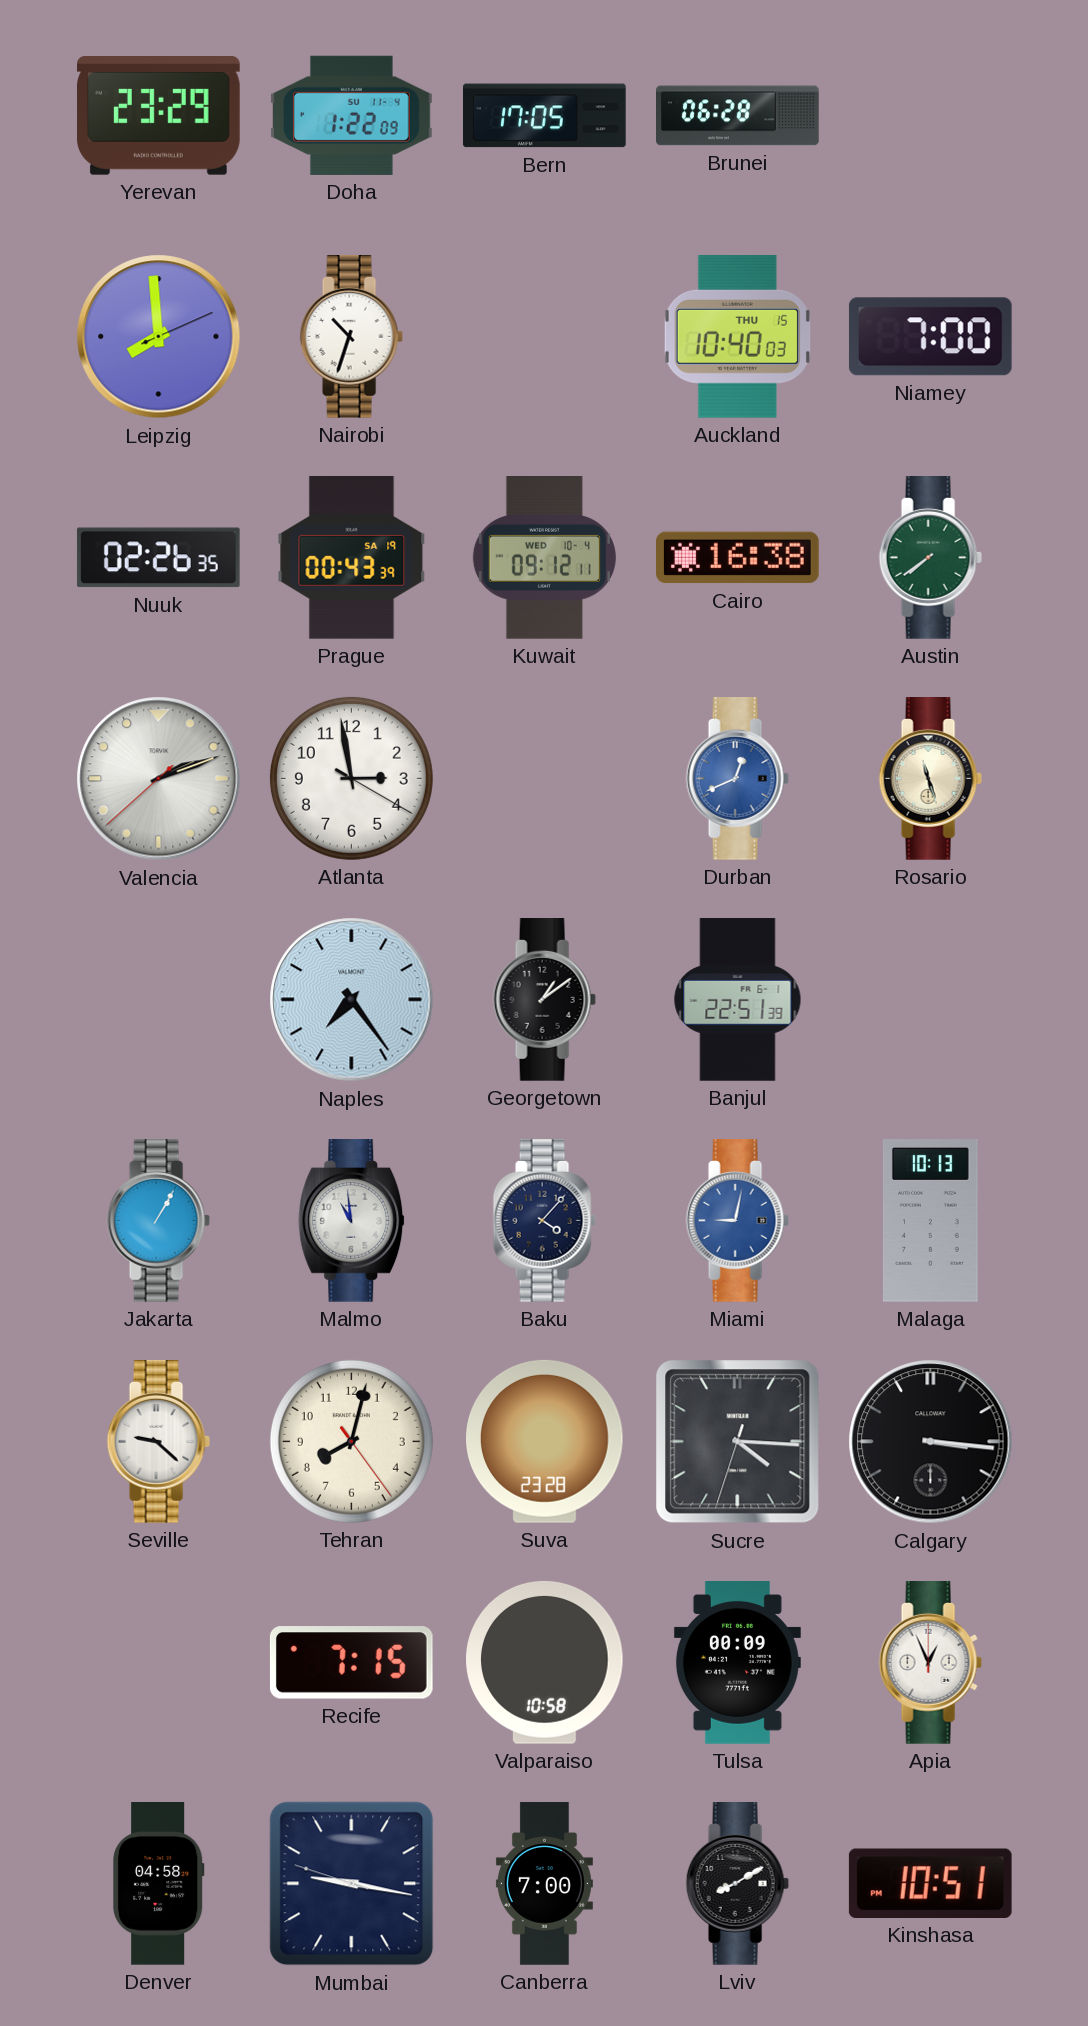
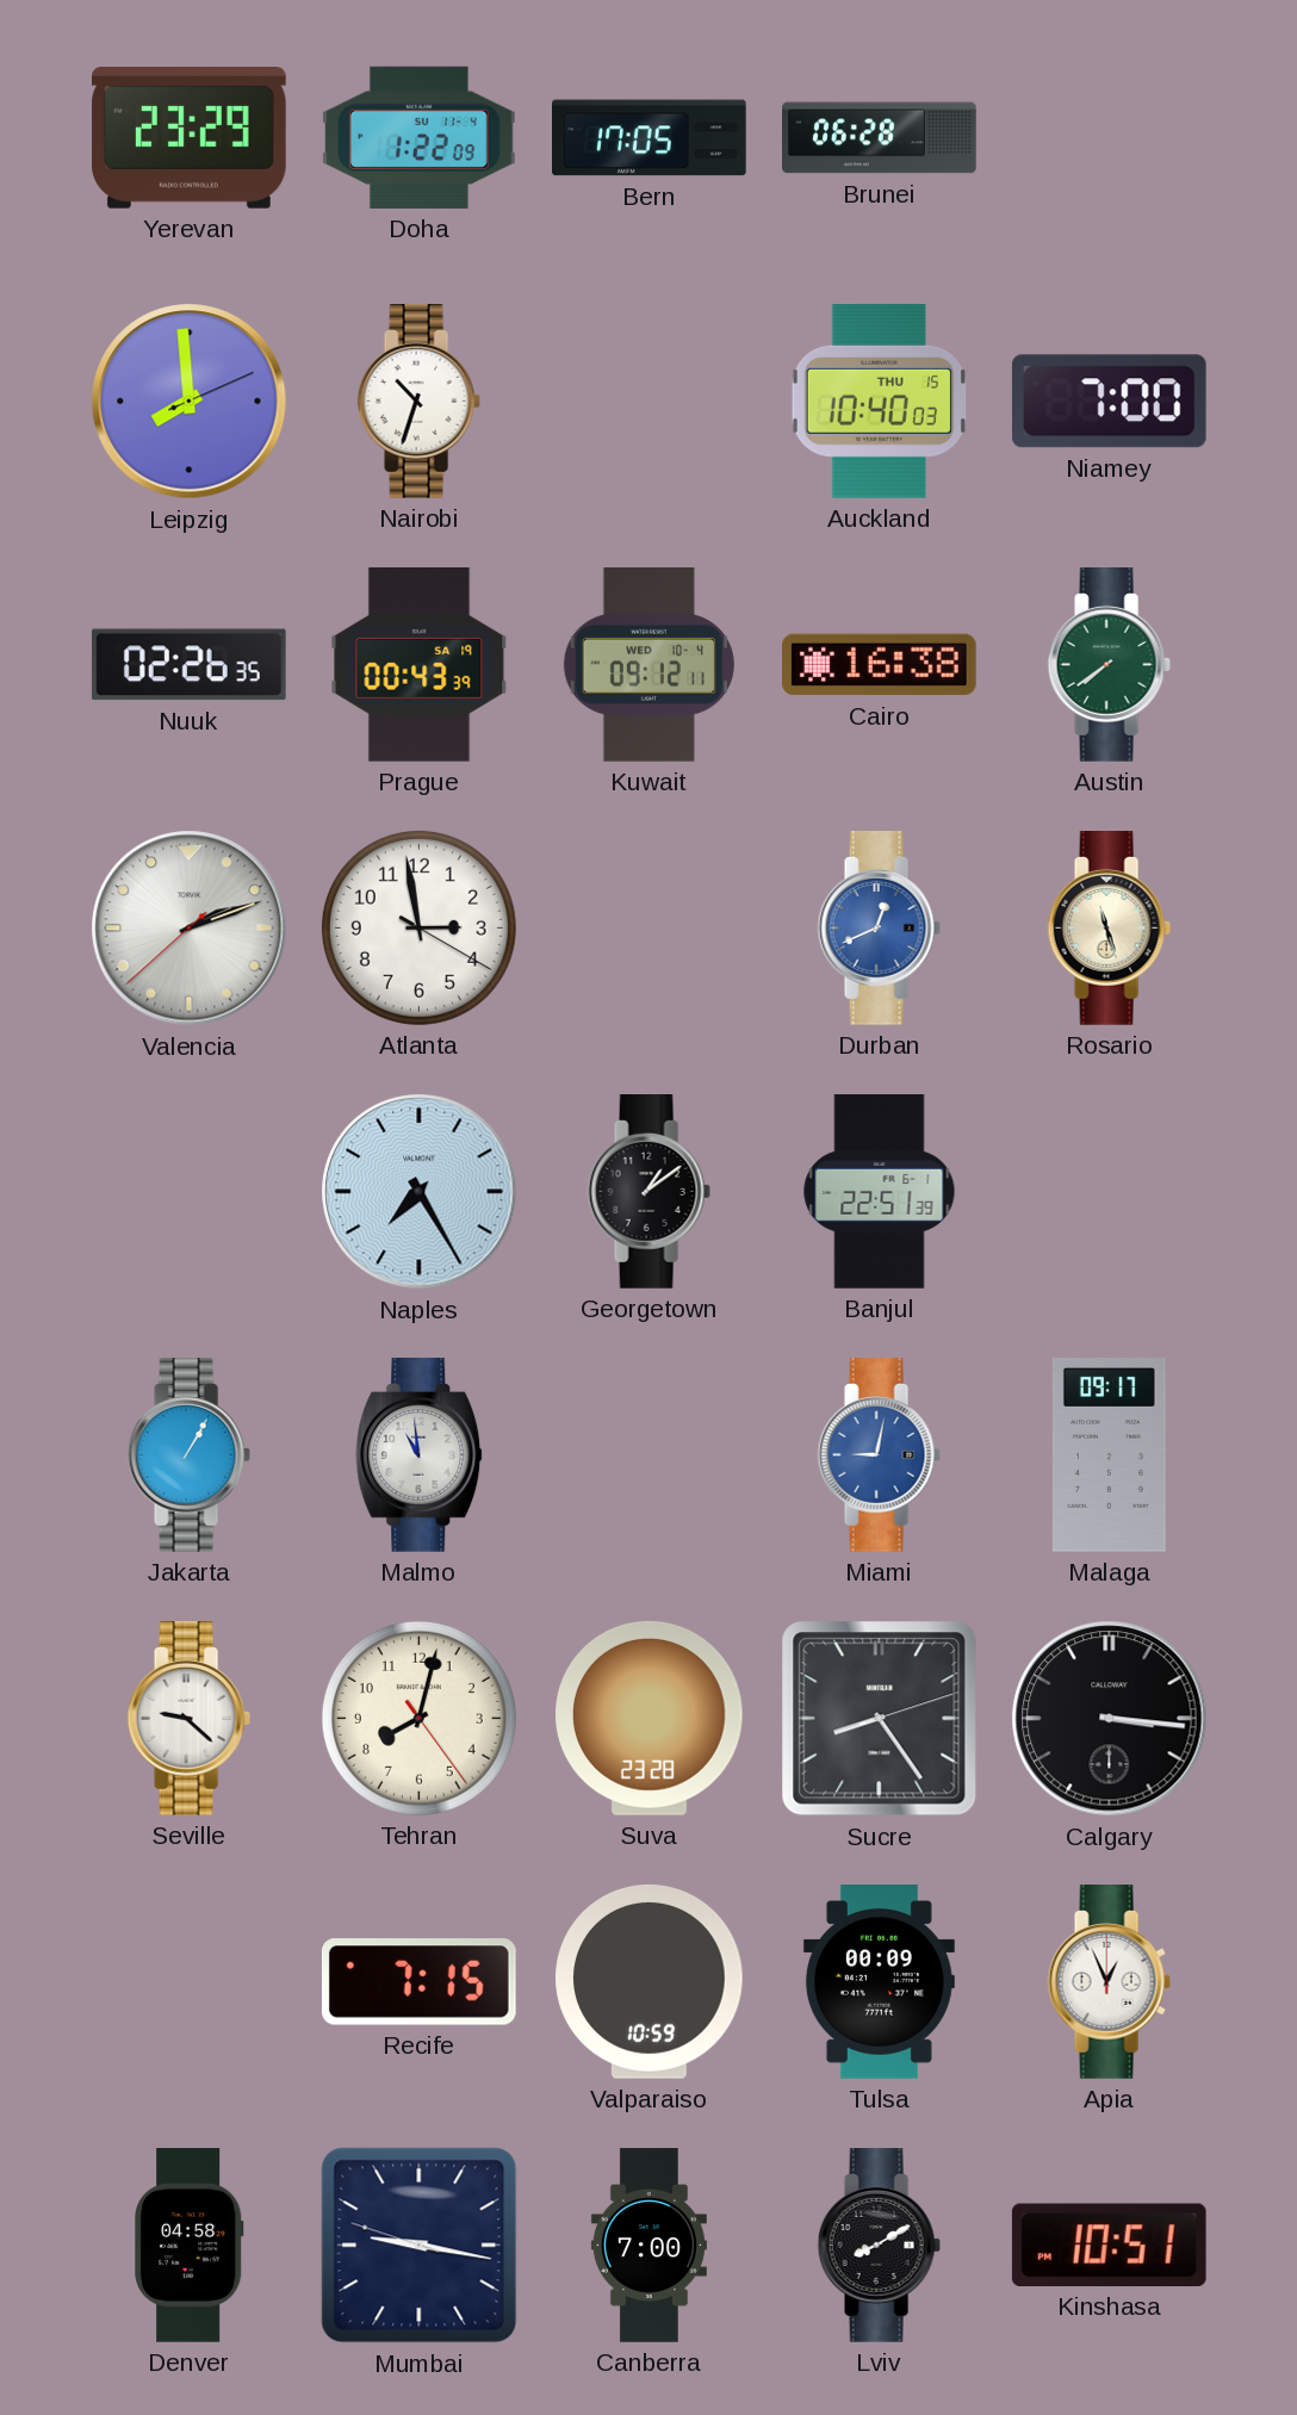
Naples: 7:24 -> 7:25 (420, 1192)
Baku: 4:07 -> none (544, 1221)
Malaga: 10:13 -> 09:17 (1109, 1455)
Sucre: 4:15 -> 8:24 (880, 1719)
Valparaiso: 10:58 -> 10:59 (650, 1981)
